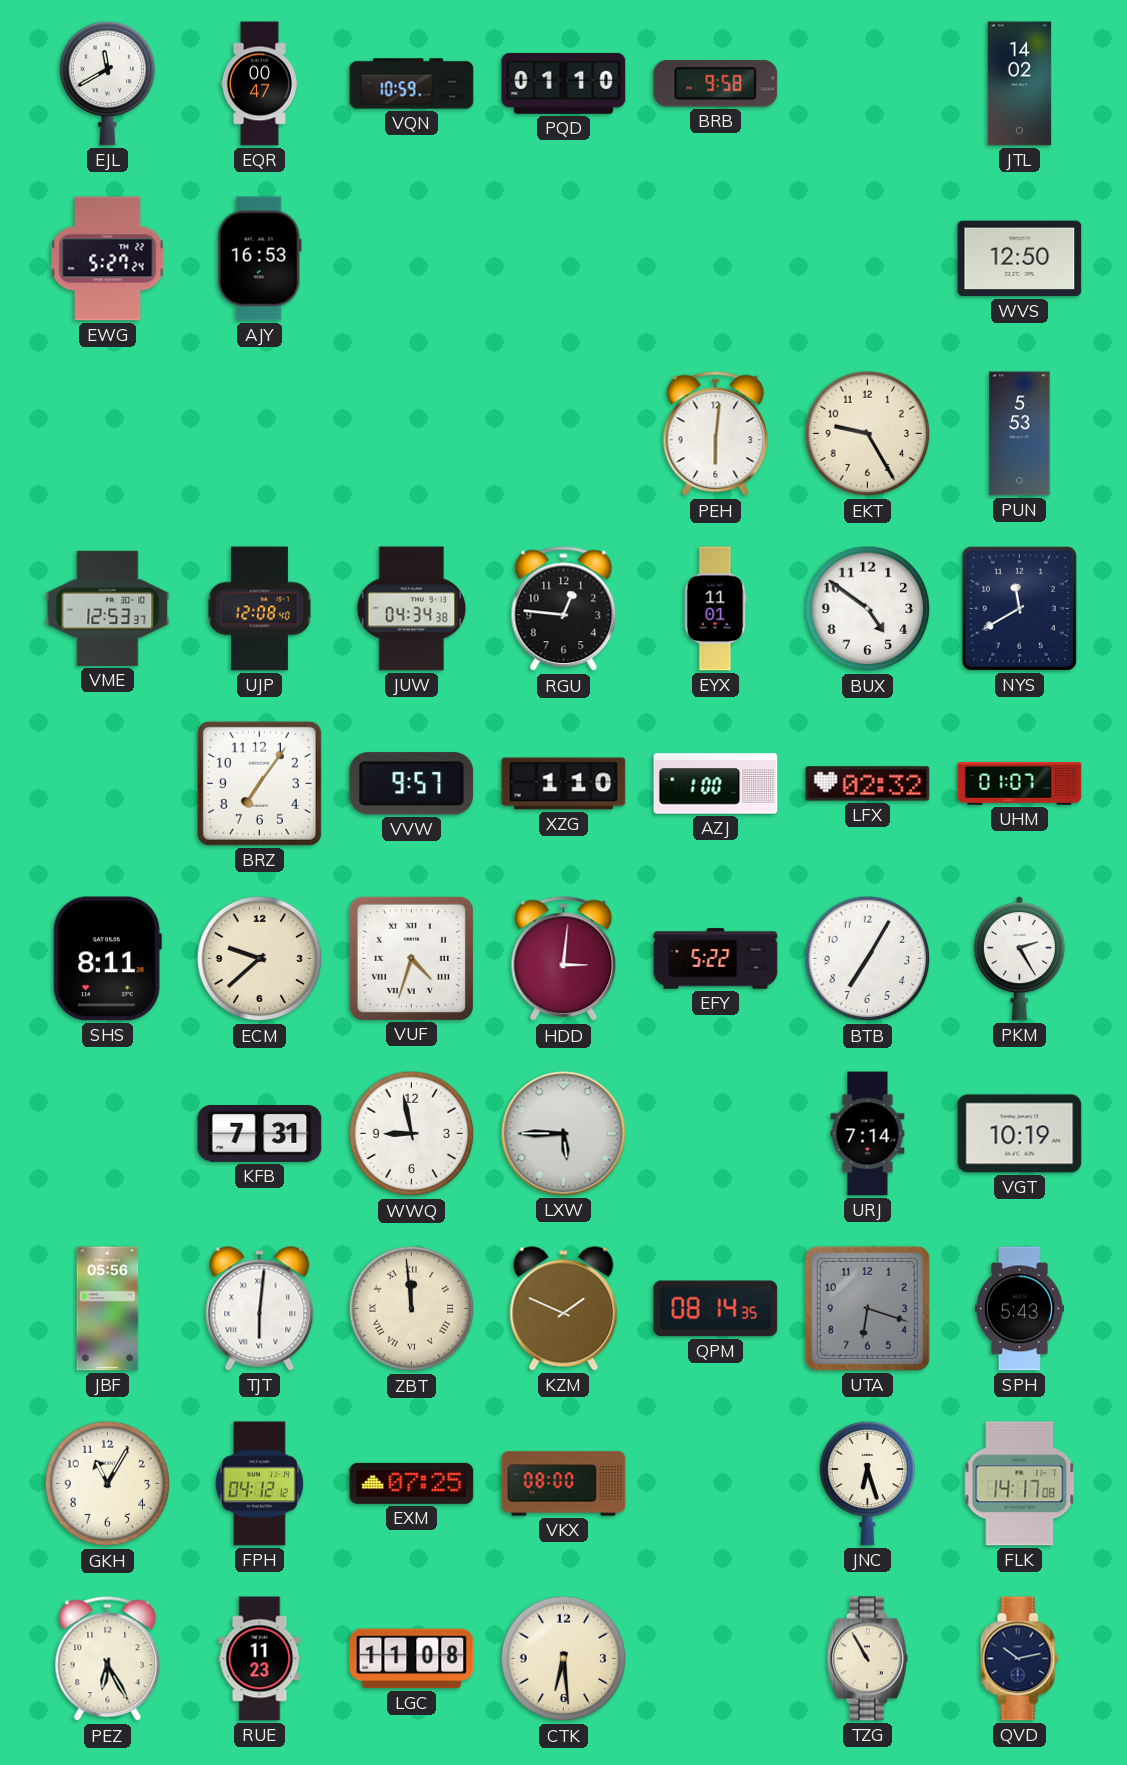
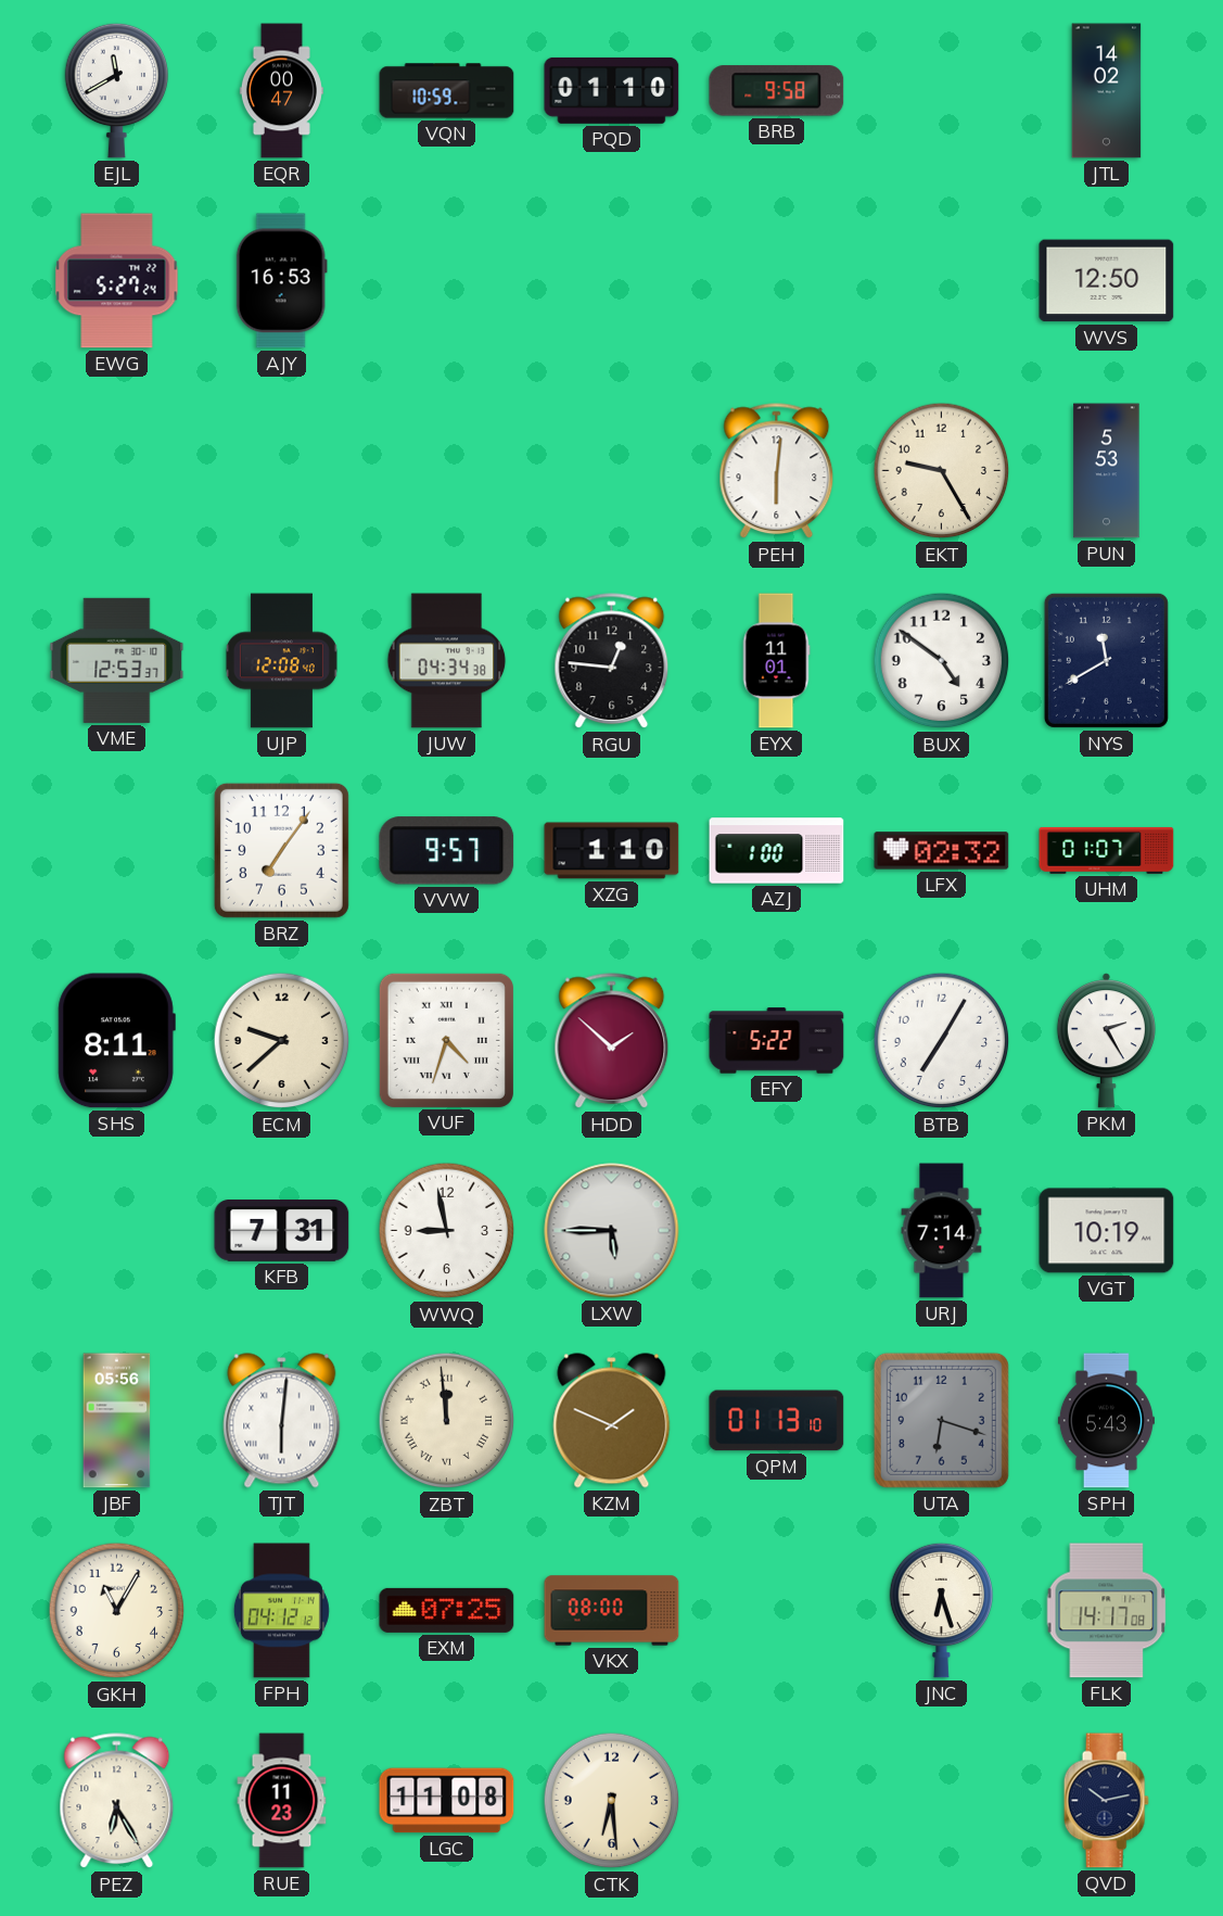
HDD: 3:01 -> 1:52 (612, 1041)
QPM: 08:14 -> 01:13 (777, 1421)
TZG: 10:55 -> none (868, 1659)
